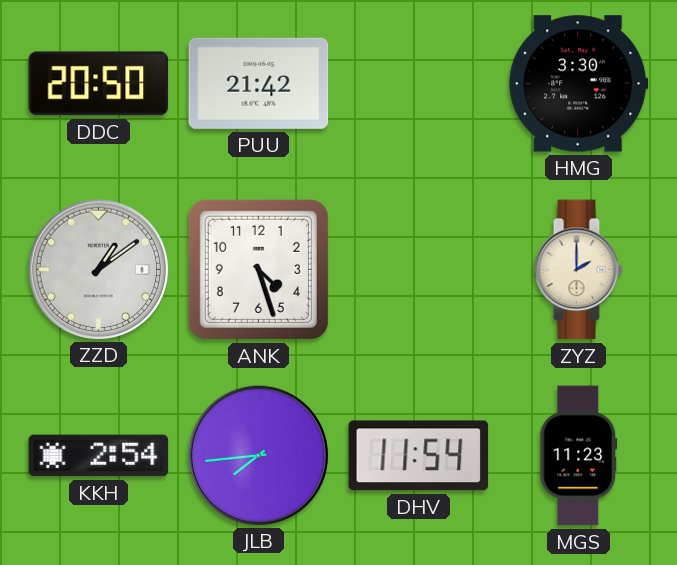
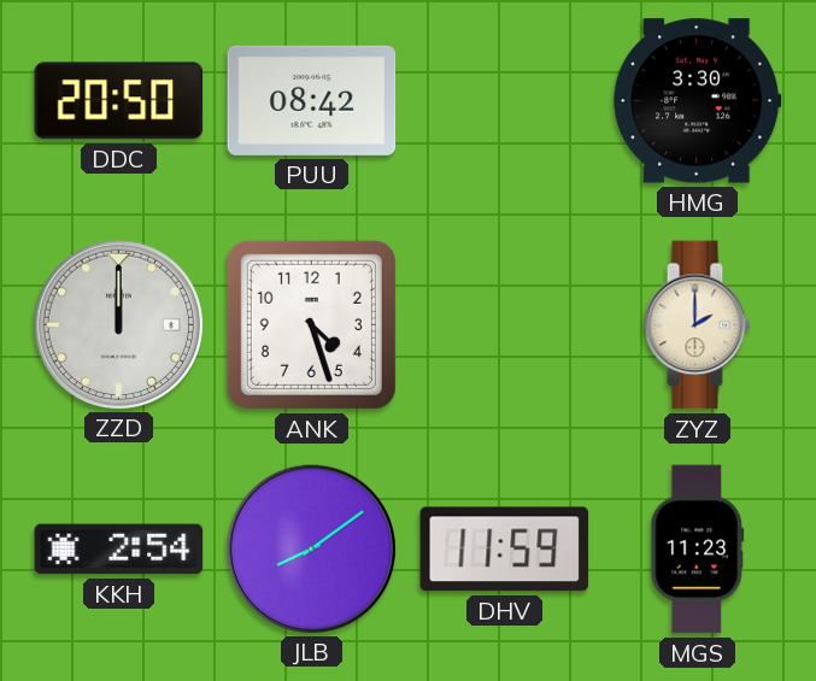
PUU: 21:42 -> 08:42 (312, 100)
ZZD: 1:09 -> 12:00 (118, 324)
JLB: 7:44 -> 8:09 (311, 548)
DHV: 11:54 -> 11:59 (505, 550)
